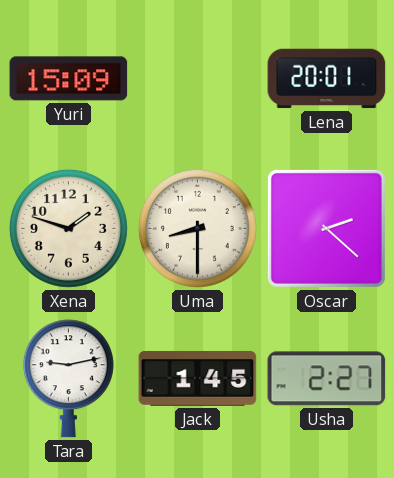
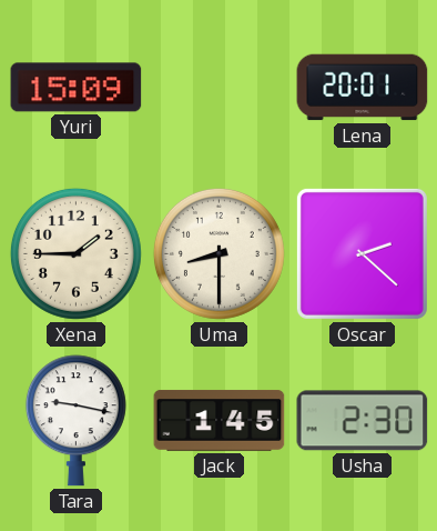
Xena: 1:48 -> 1:45 (75, 253)
Tara: 9:13 -> 9:17 (75, 421)
Usha: 2:27 -> 2:30 (363, 421)
